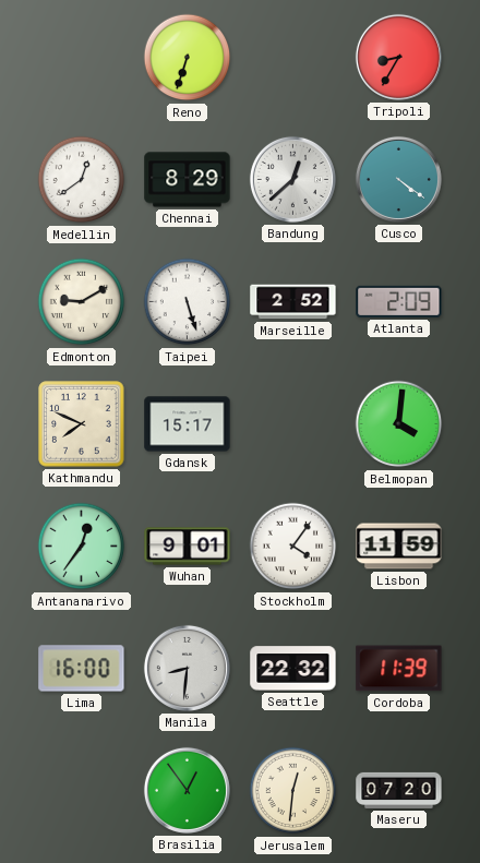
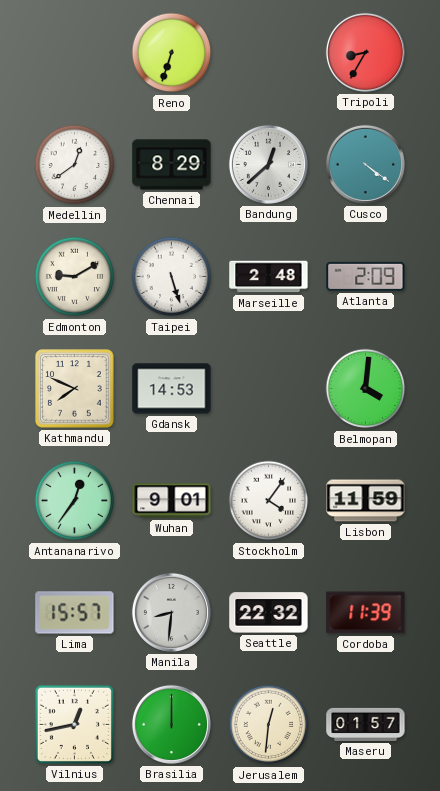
Marseille: 2:52 -> 2:48 (269, 277)
Gdansk: 15:17 -> 14:53 (172, 389)
Lima: 16:00 -> 15:57 (75, 613)
Vilnius: none -> 12:43 (74, 724)
Brasilia: 12:54 -> 12:00 (171, 724)
Maseru: 07:20 -> 01:57 (366, 724)
